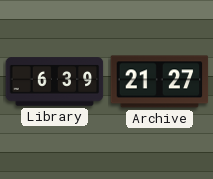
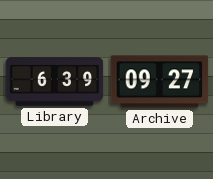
Archive: 21:27 -> 09:27 (160, 82)
